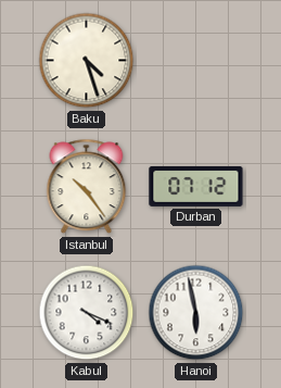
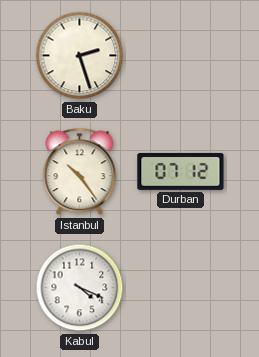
Baku: 4:27 -> 2:27 (80, 56)
Hanoi: 5:58 -> none (196, 313)
